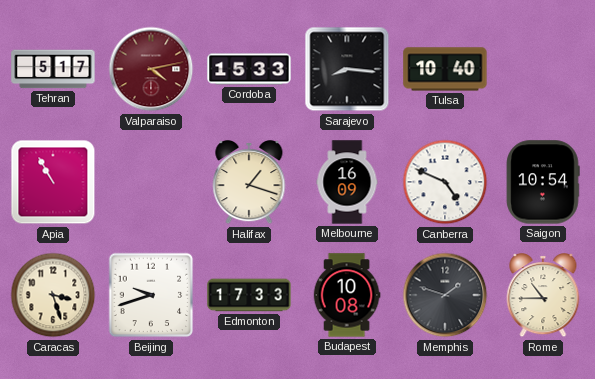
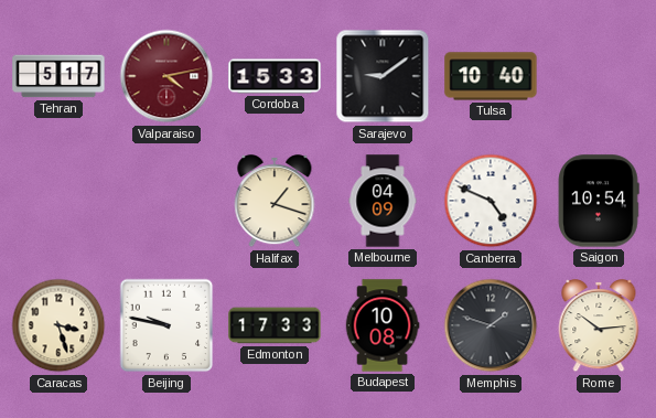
Sarajevo: 8:16 -> 9:09 (383, 76)
Apia: 10:55 -> none (53, 182)
Melbourne: 16:09 -> 04:09 (383, 201)
Beijing: 9:42 -> 9:47 (166, 325)
Rome: 10:45 -> 10:14 (599, 325)
